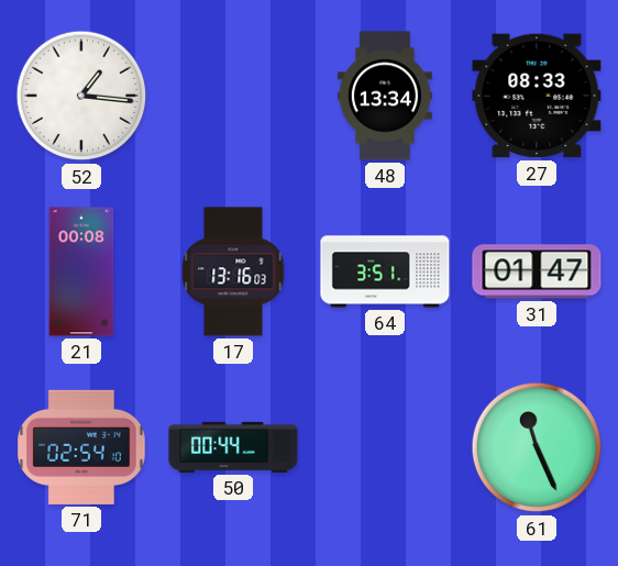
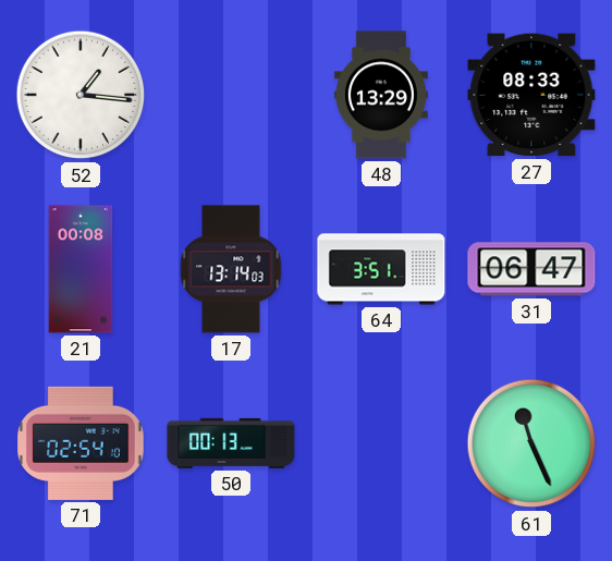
48: 13:34 -> 13:29 (381, 95)
17: 13:16 -> 13:14 (231, 269)
31: 01:47 -> 06:47 (531, 269)
50: 00:44 -> 00:13 (231, 443)
